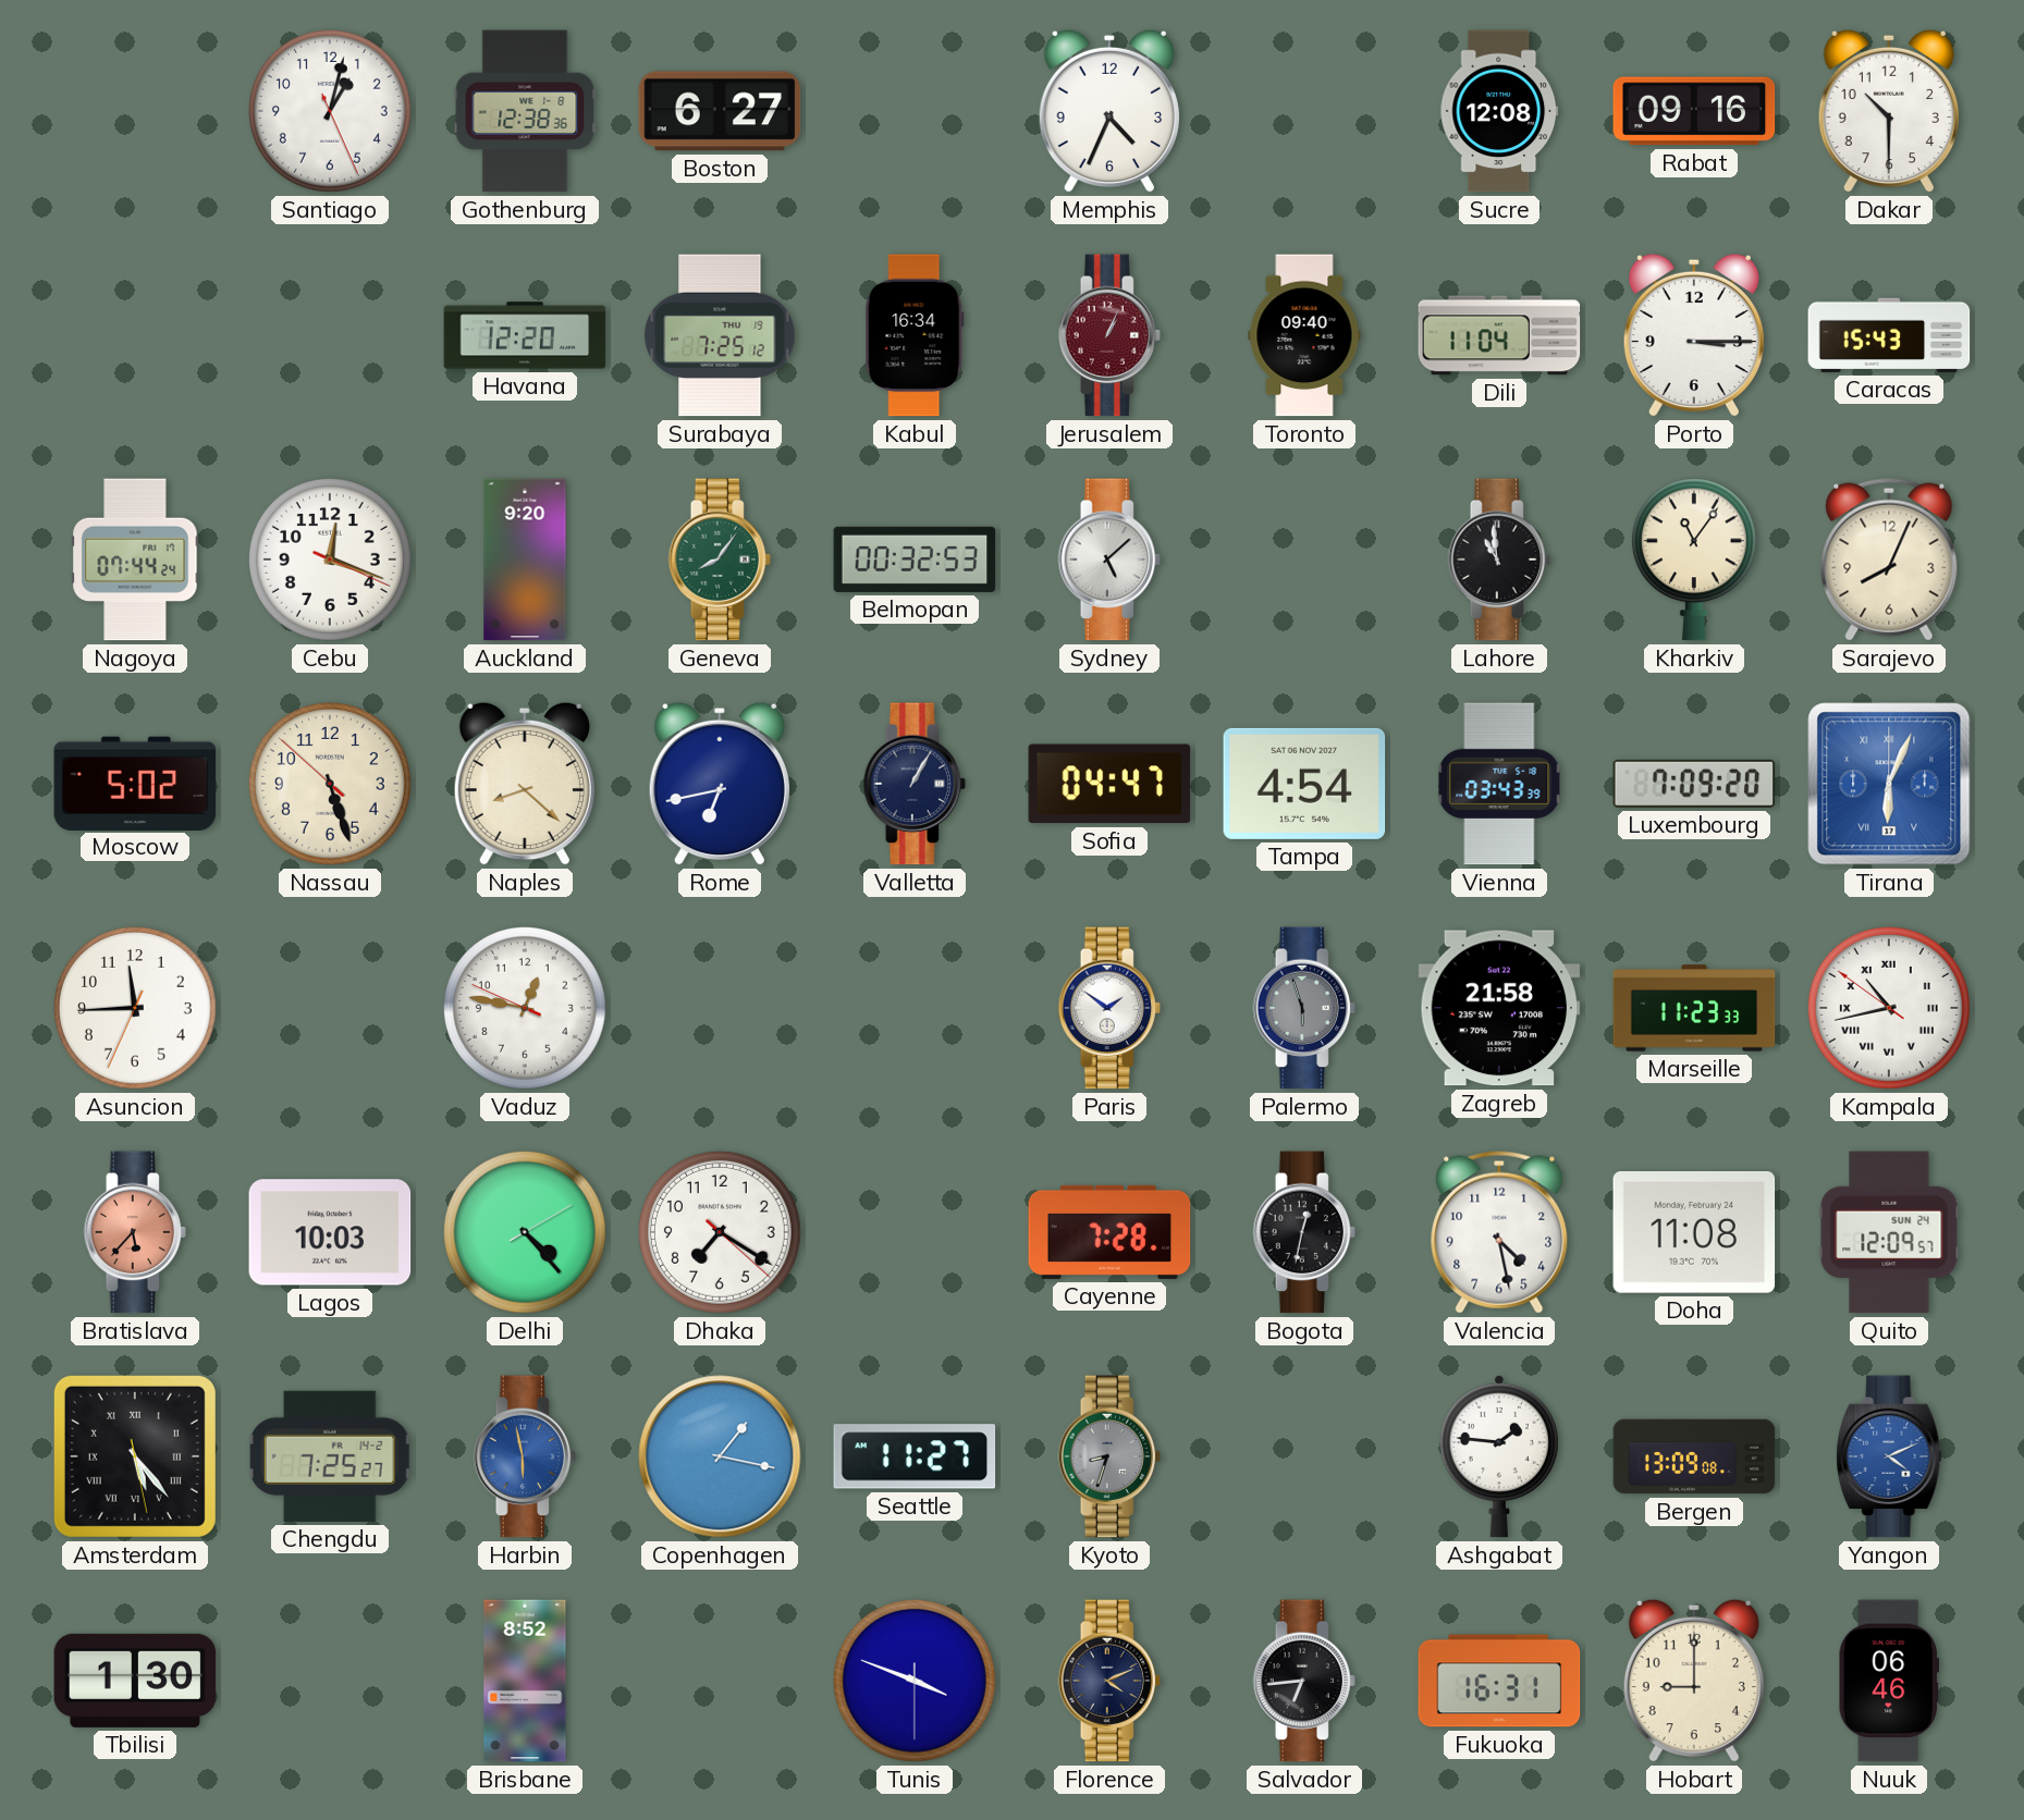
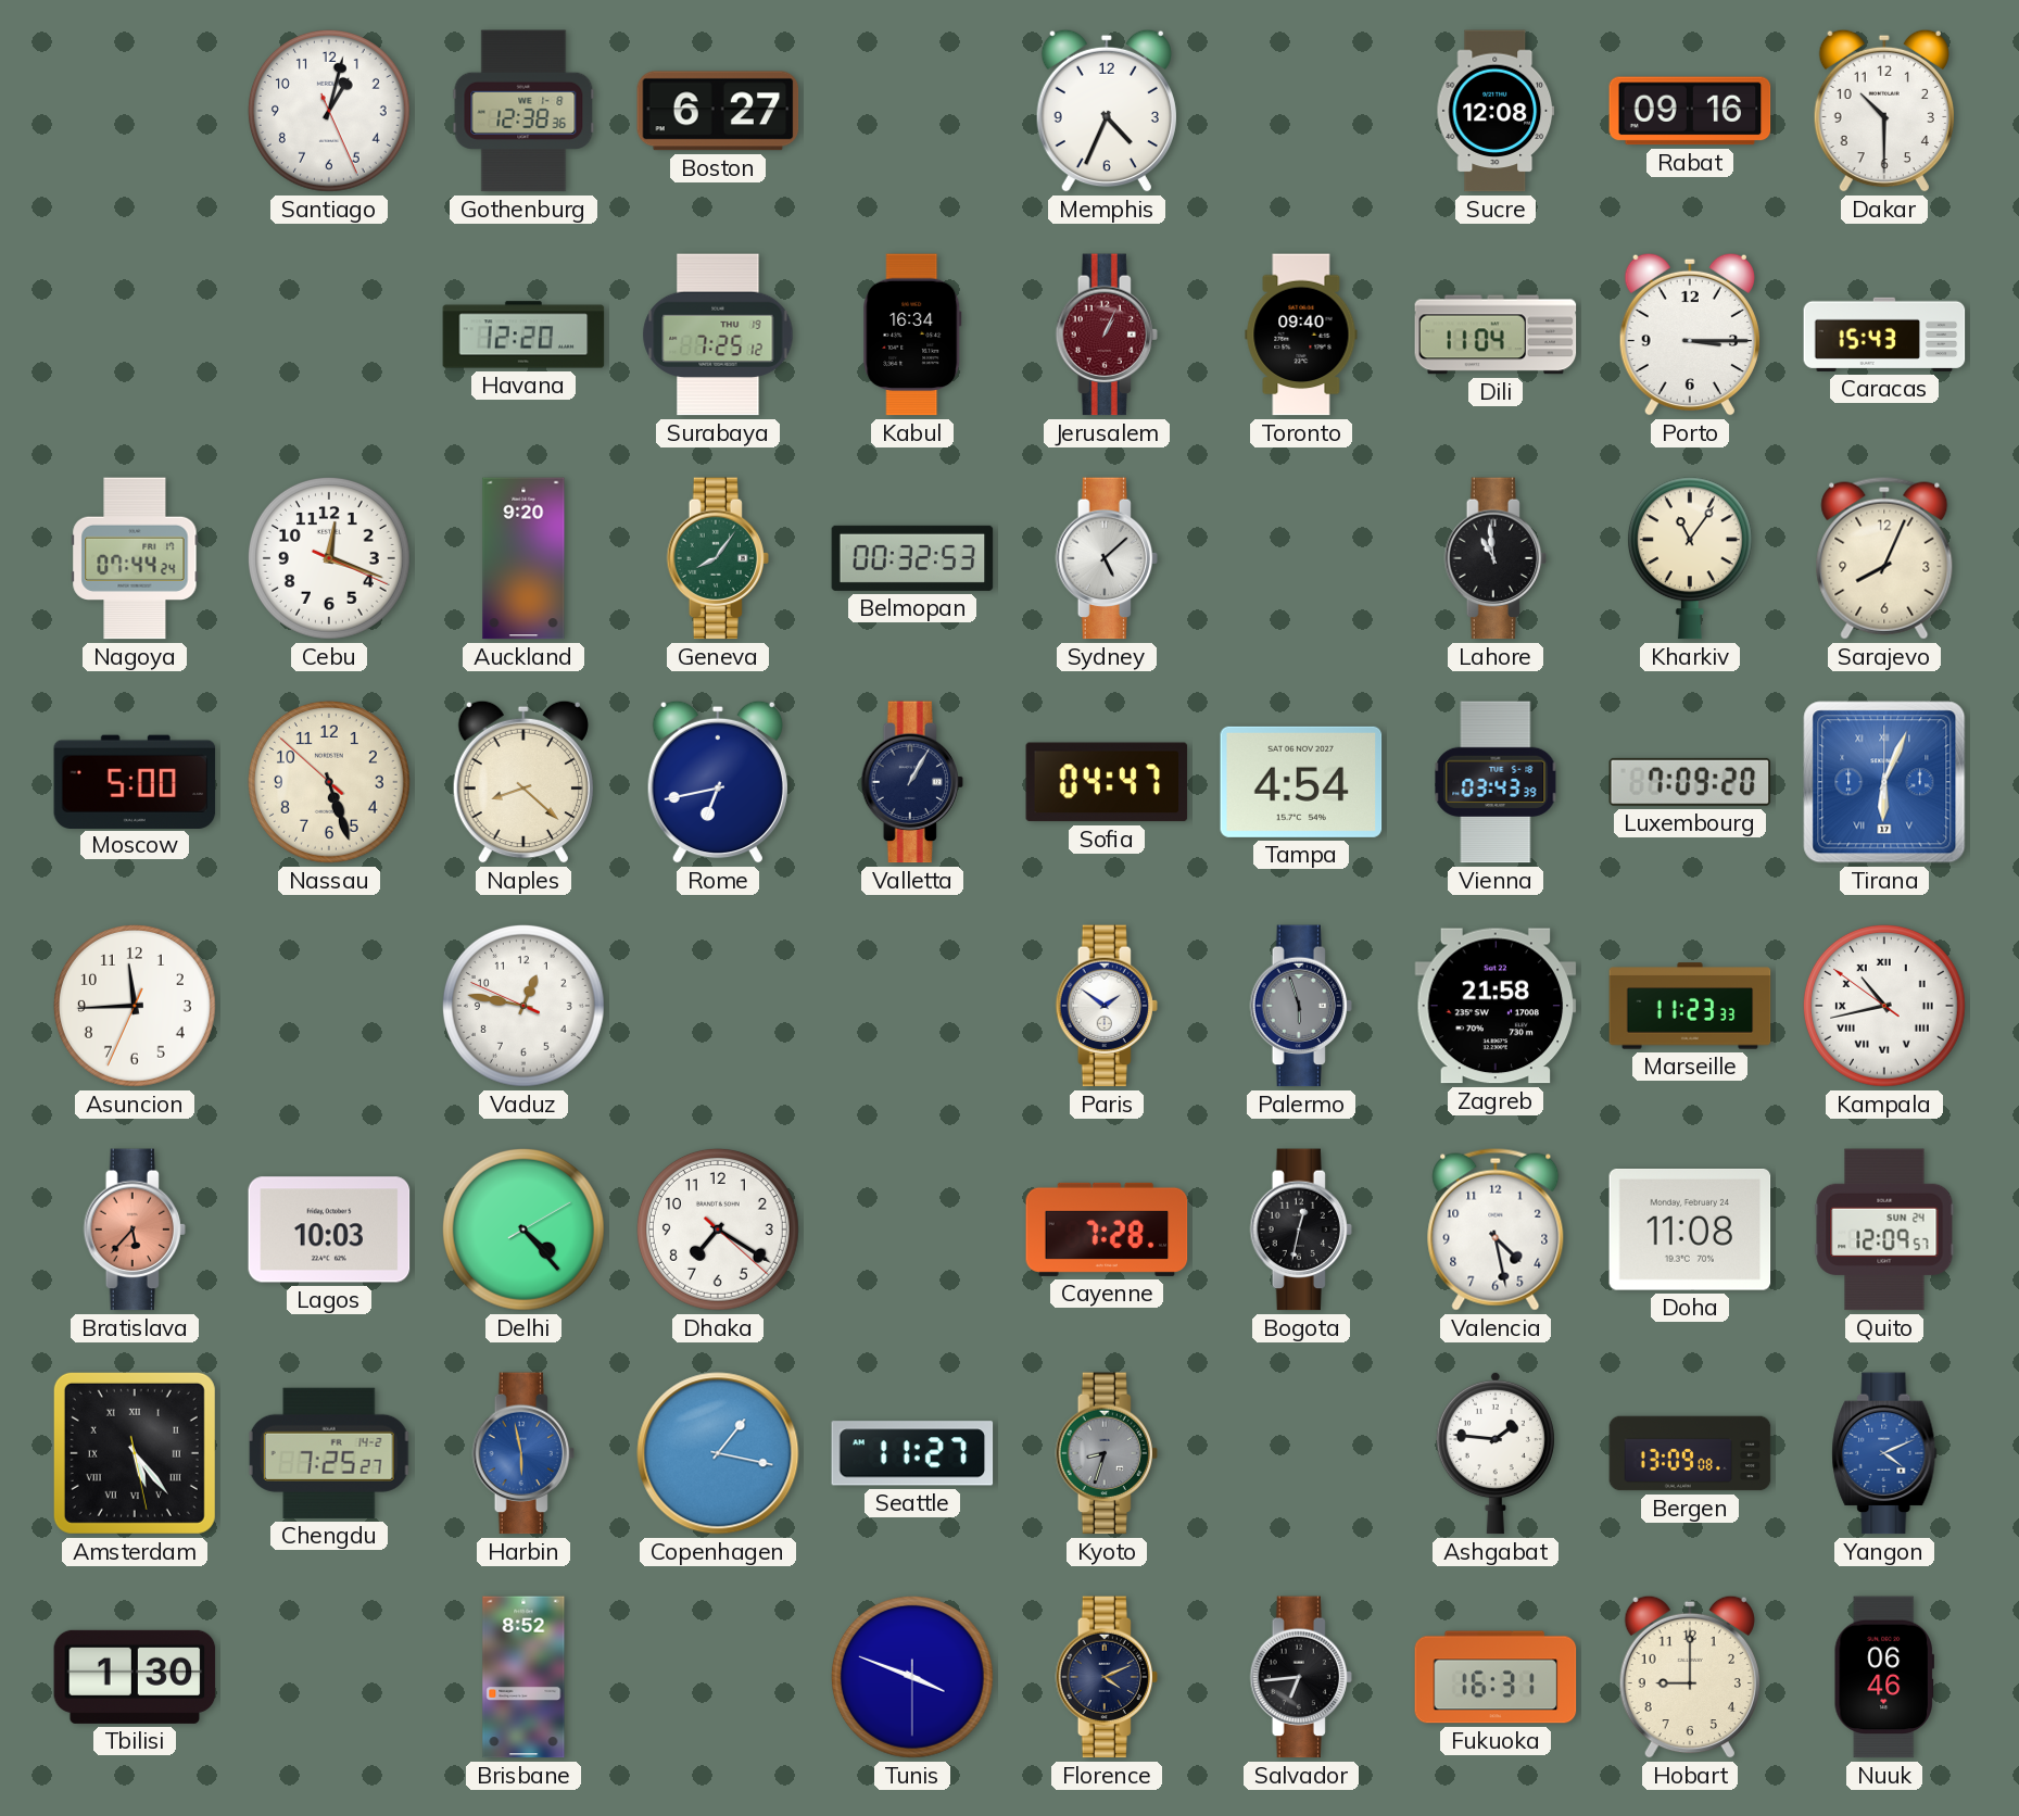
Moscow: 5:02 -> 5:00 (135, 781)
